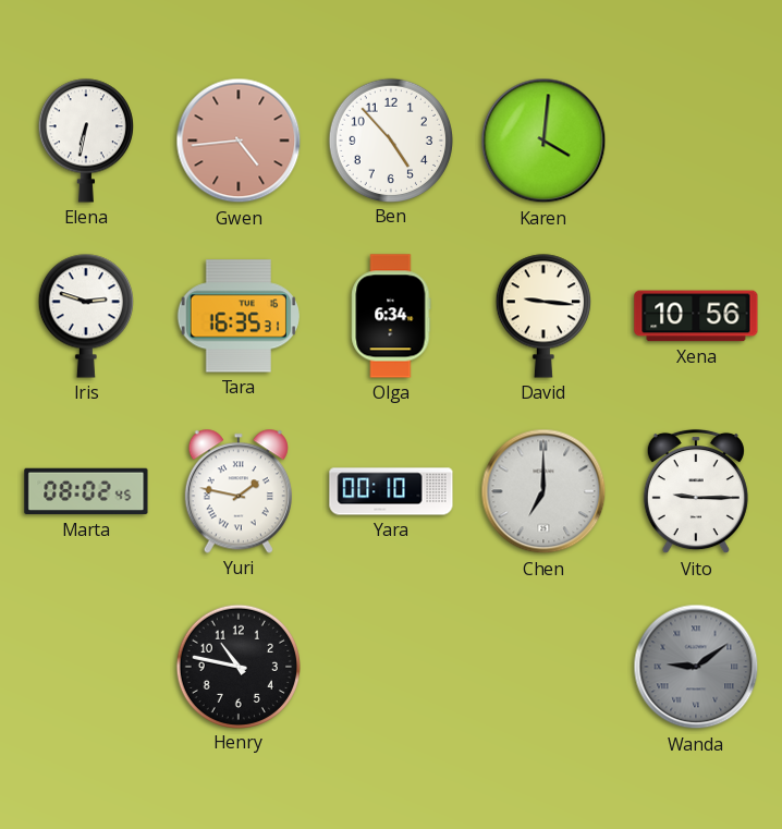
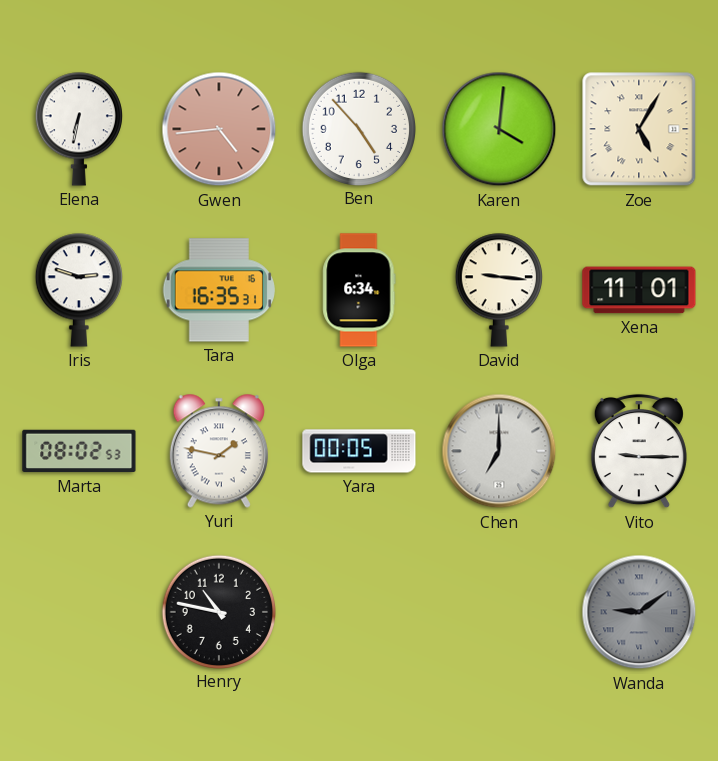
Zoe: none -> 5:05 (639, 129)
Xena: 10:56 -> 11:01 (639, 290)
Marta: 08:02:45 -> 08:02:53 (79, 451)
Yara: 00:10 -> 00:05 (359, 451)
